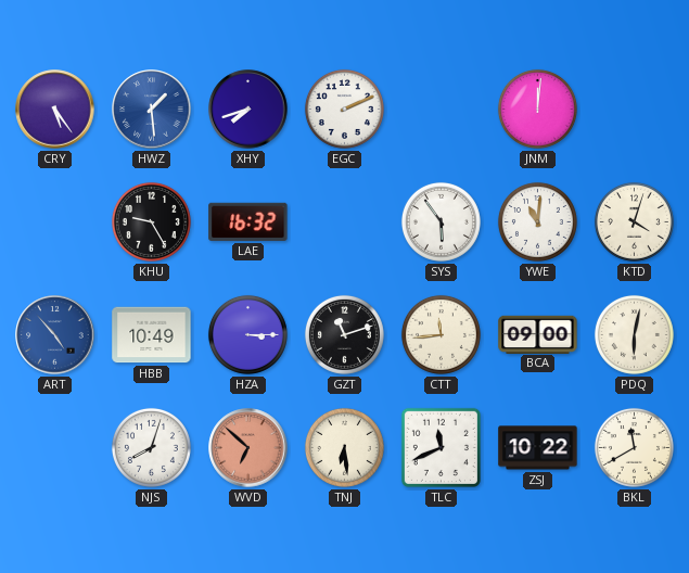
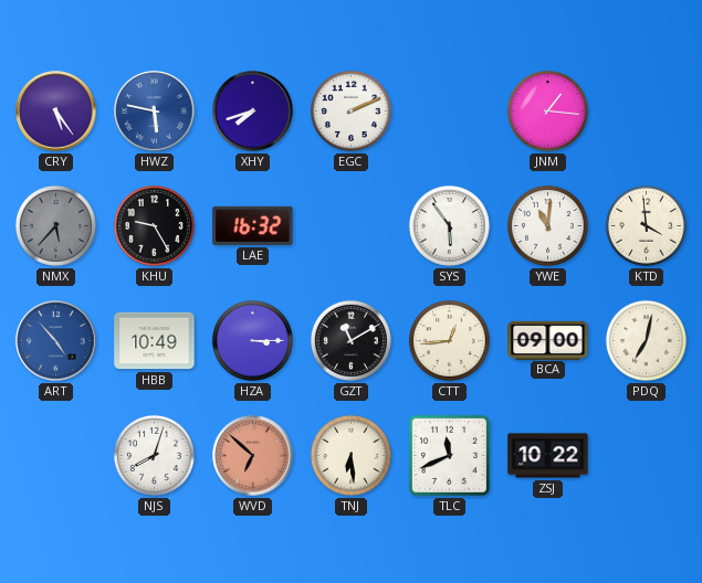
HWZ: 1:29 -> 5:47 (155, 112)
JNM: 12:01 -> 1:16 (547, 110)
NMX: none -> 5:37 (55, 225)
KTD: 4:03 -> 3:59 (646, 225)
GZT: 11:12 -> 11:10 (350, 340)
CTT: 11:44 -> 12:44 (449, 340)
PDQ: 6:02 -> 7:02 (646, 340)
BKL: 11:40 -> none (634, 447)
